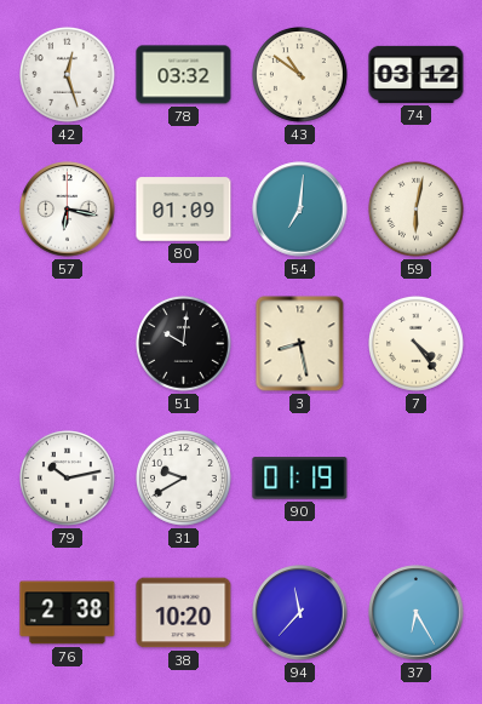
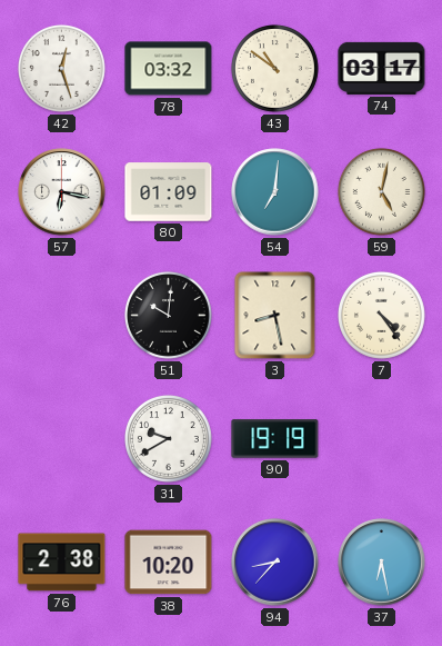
74: 03:12 -> 03:17 (382, 68)
59: 6:02 -> 5:02 (381, 191)
79: 10:13 -> none (67, 477)
90: 01:19 -> 19:19 (275, 439)
94: 11:37 -> 8:37 (275, 563)
37: 6:25 -> 6:28 (382, 563)
